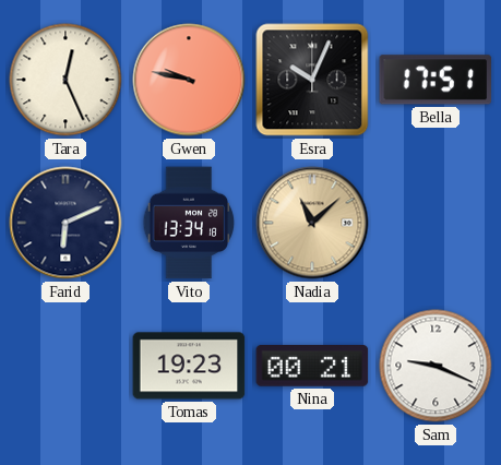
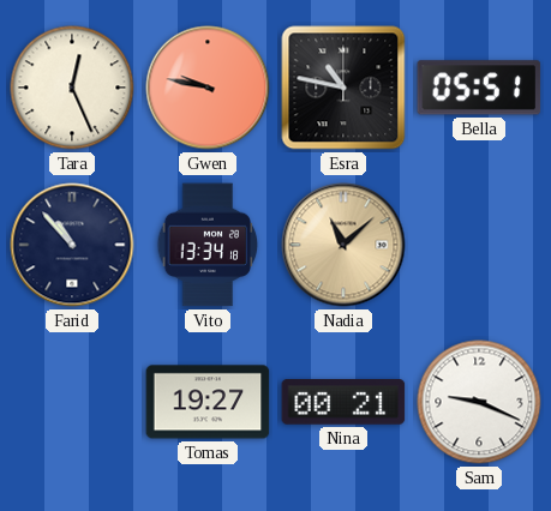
Esra: 10:04 -> 10:47 (343, 88)
Bella: 17:51 -> 05:51 (479, 88)
Farid: 6:11 -> 10:53 (72, 245)
Tomas: 19:23 -> 19:27 (208, 402)
